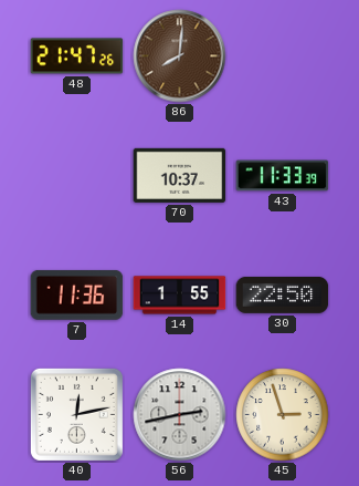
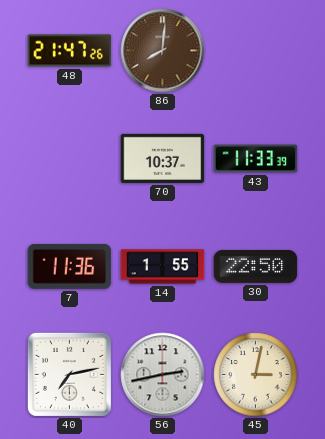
40: 12:13 -> 7:13 (69, 374)
45: 2:57 -> 3:02 (256, 375)
